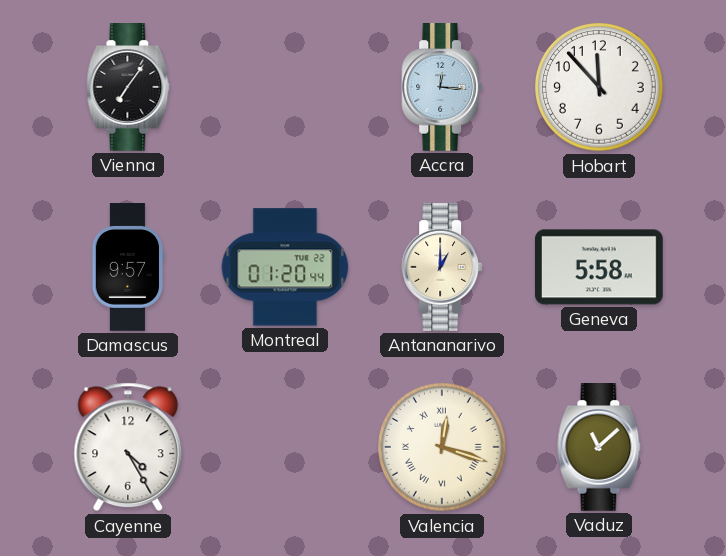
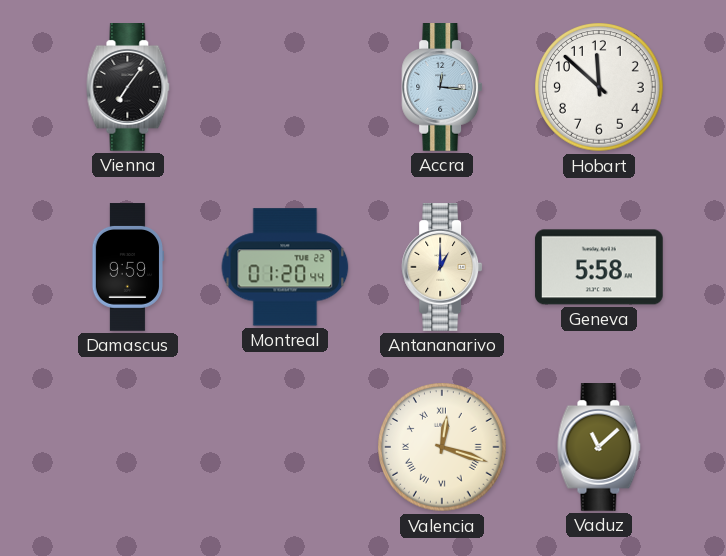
Hobart: 11:53 -> 11:52 (600, 88)
Damascus: 9:57 -> 9:59 (128, 267)
Cayenne: 4:25 -> none (128, 447)
